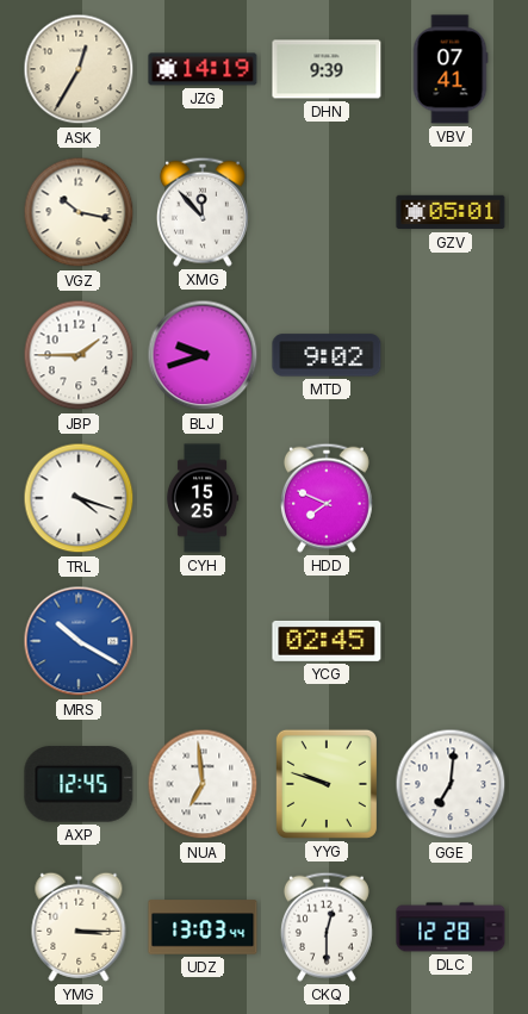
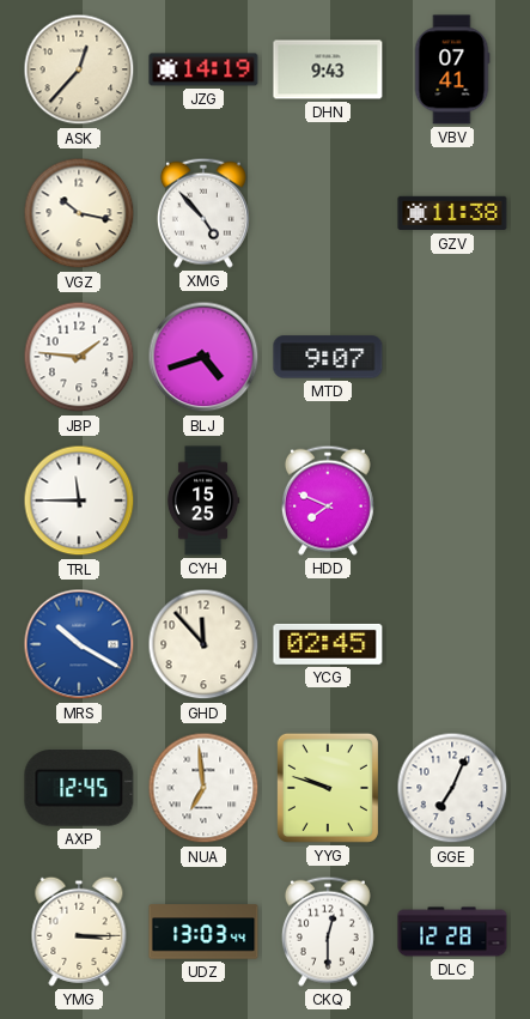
ASK: 12:35 -> 12:37 (79, 69)
DHN: 9:39 -> 9:43 (328, 69)
XMG: 11:53 -> 4:53 (203, 213)
GZV: 05:01 -> 11:38 (452, 213)
JBP: 1:45 -> 1:46 (79, 357)
BLJ: 9:42 -> 4:42 (203, 357)
MTD: 9:02 -> 9:07 (328, 357)
TRL: 4:18 -> 11:45 (79, 501)
GHD: none -> 11:53 (203, 644)
GGE: 7:01 -> 7:04 (452, 788)
